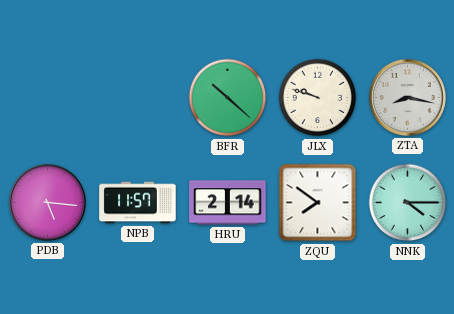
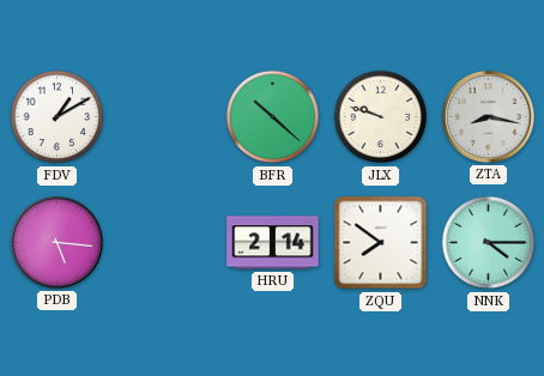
FDV: none -> 1:10 (58, 117)
NPB: 11:57 -> none (138, 203)
